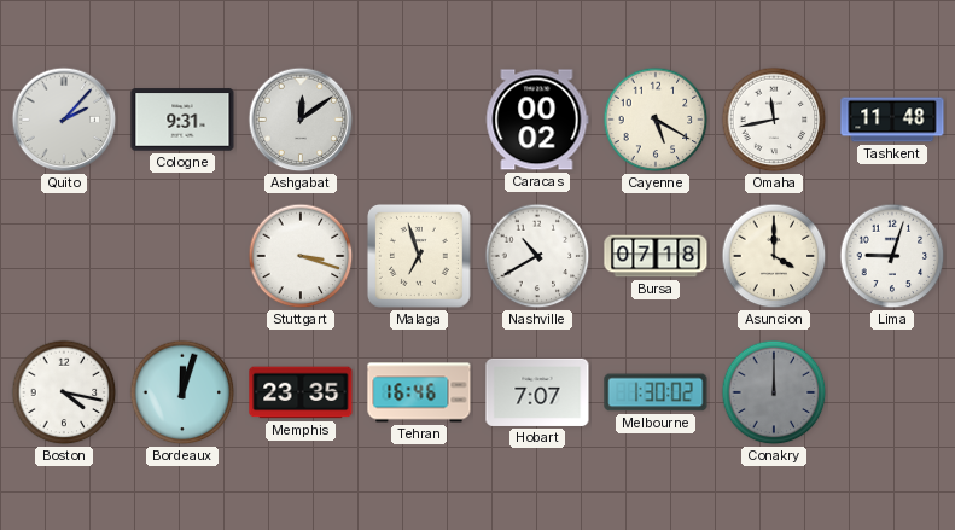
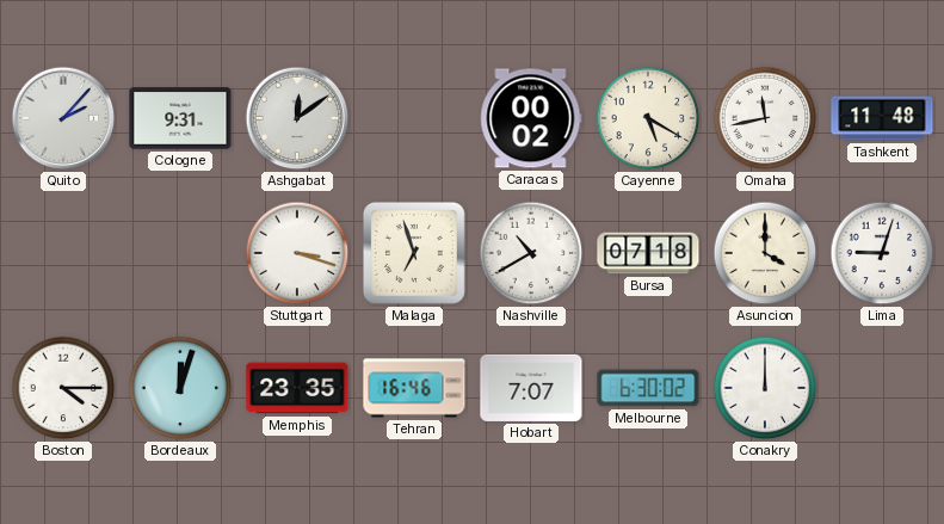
Boston: 4:17 -> 4:15 (63, 388)
Melbourne: 1:30 -> 6:30 (648, 388)
Conakry dial: grey -> white (765, 388)
